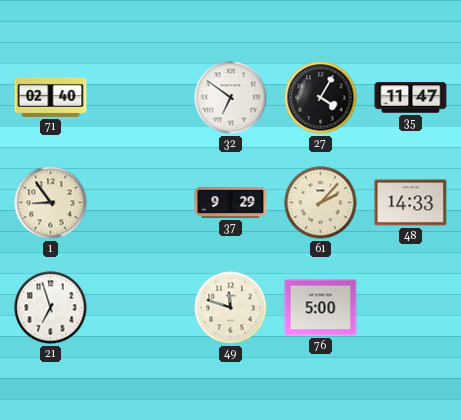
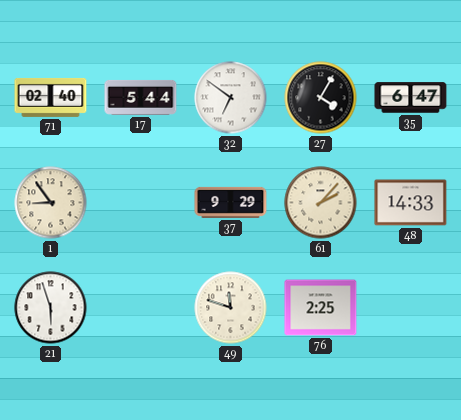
17: none -> 5:44 (141, 97)
35: 11:47 -> 6:47 (411, 98)
21: 6:57 -> 5:57 (51, 308)
76: 5:00 -> 2:25 (321, 308)
